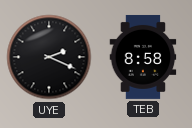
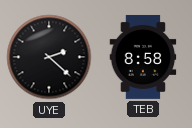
UYE: 2:19 -> 2:22 (49, 57)
